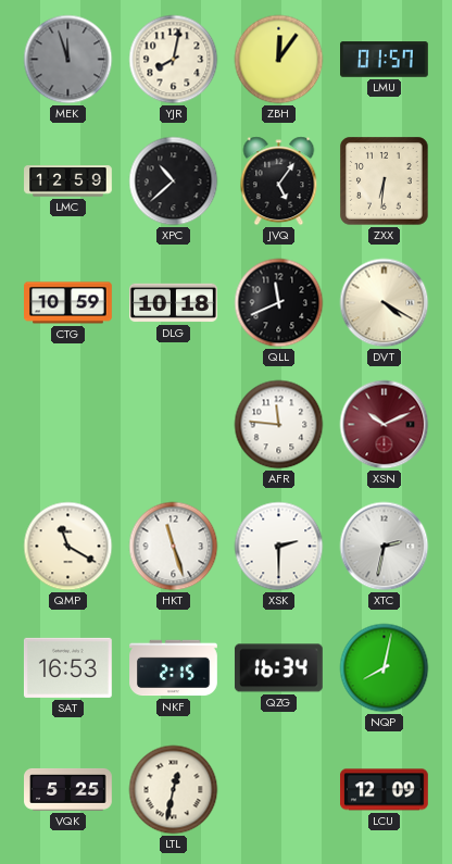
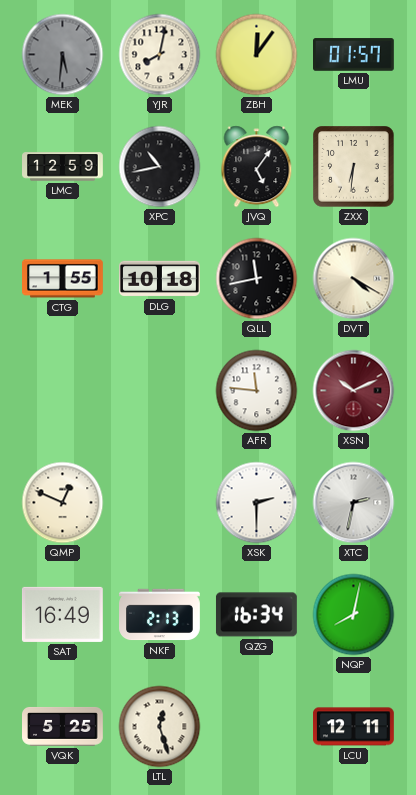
MEK: 11:57 -> 5:31 (63, 55)
XPC: 10:38 -> 10:43 (160, 167)
CTG: 10:59 -> 1:55 (63, 279)
QLL: 11:41 -> 11:43 (257, 279)
QMP: 11:20 -> 12:49 (63, 503)
HKT: 11:27 -> none (174, 547)
SAT: 16:53 -> 16:49 (62, 614)
NKF: 2:15 -> 2:13 (160, 615)
LTL: 12:32 -> 12:27 (160, 727)
LCU: 12:09 -> 12:11 (354, 727)
